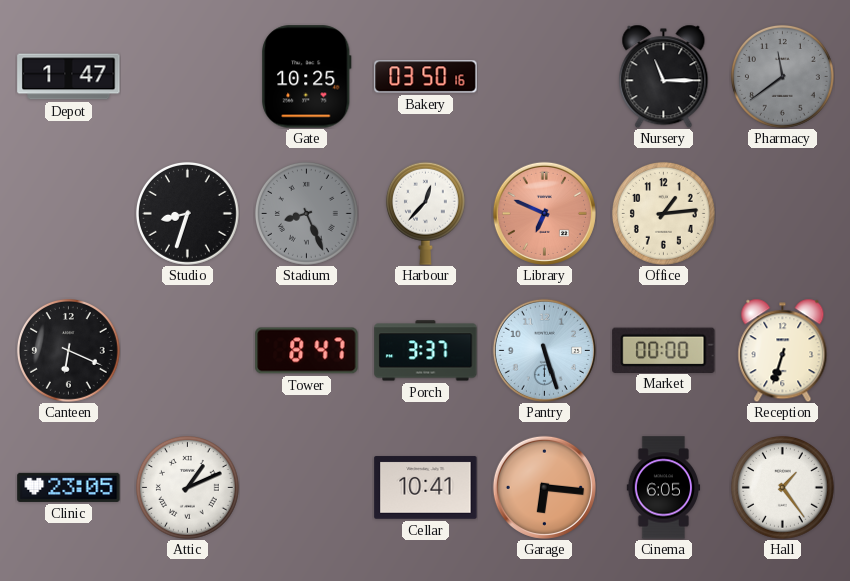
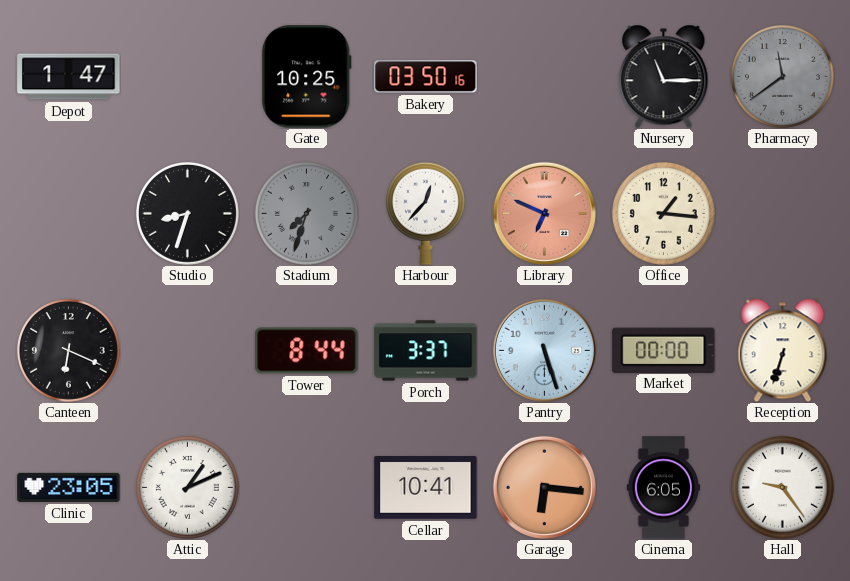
Stadium: 8:26 -> 7:33 (306, 213)
Office: 1:14 -> 1:16 (663, 213)
Tower: 8:47 -> 8:44 (307, 351)
Hall: 1:24 -> 9:24 (782, 487)
